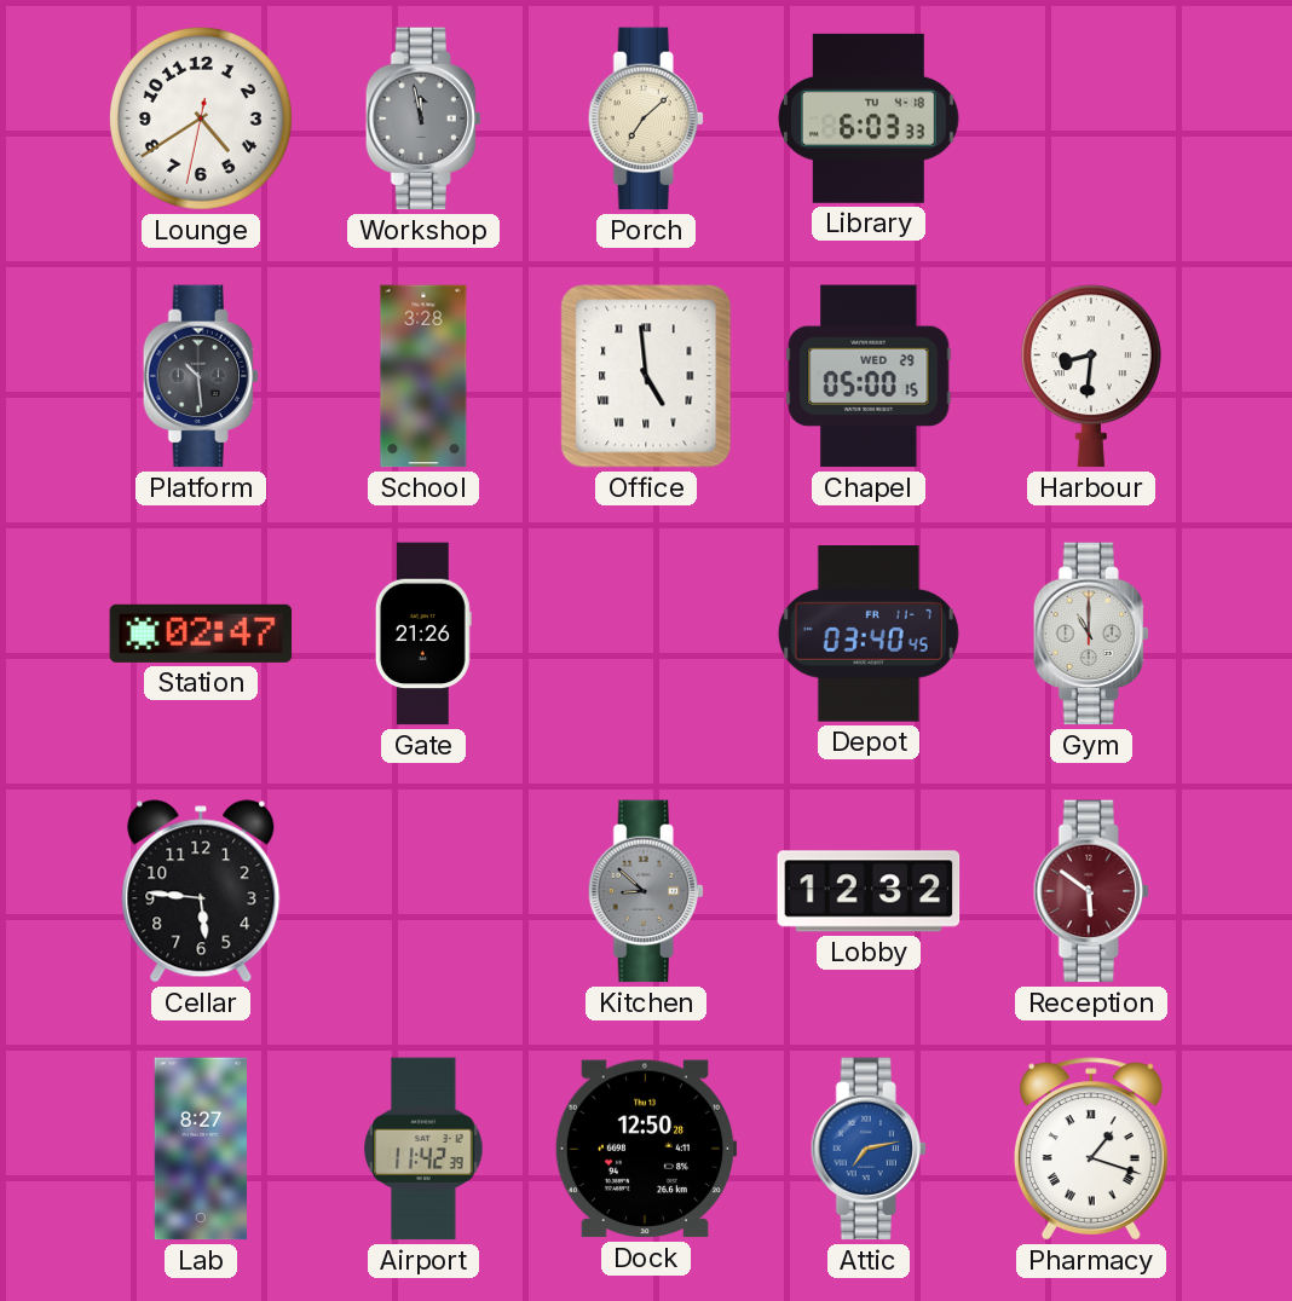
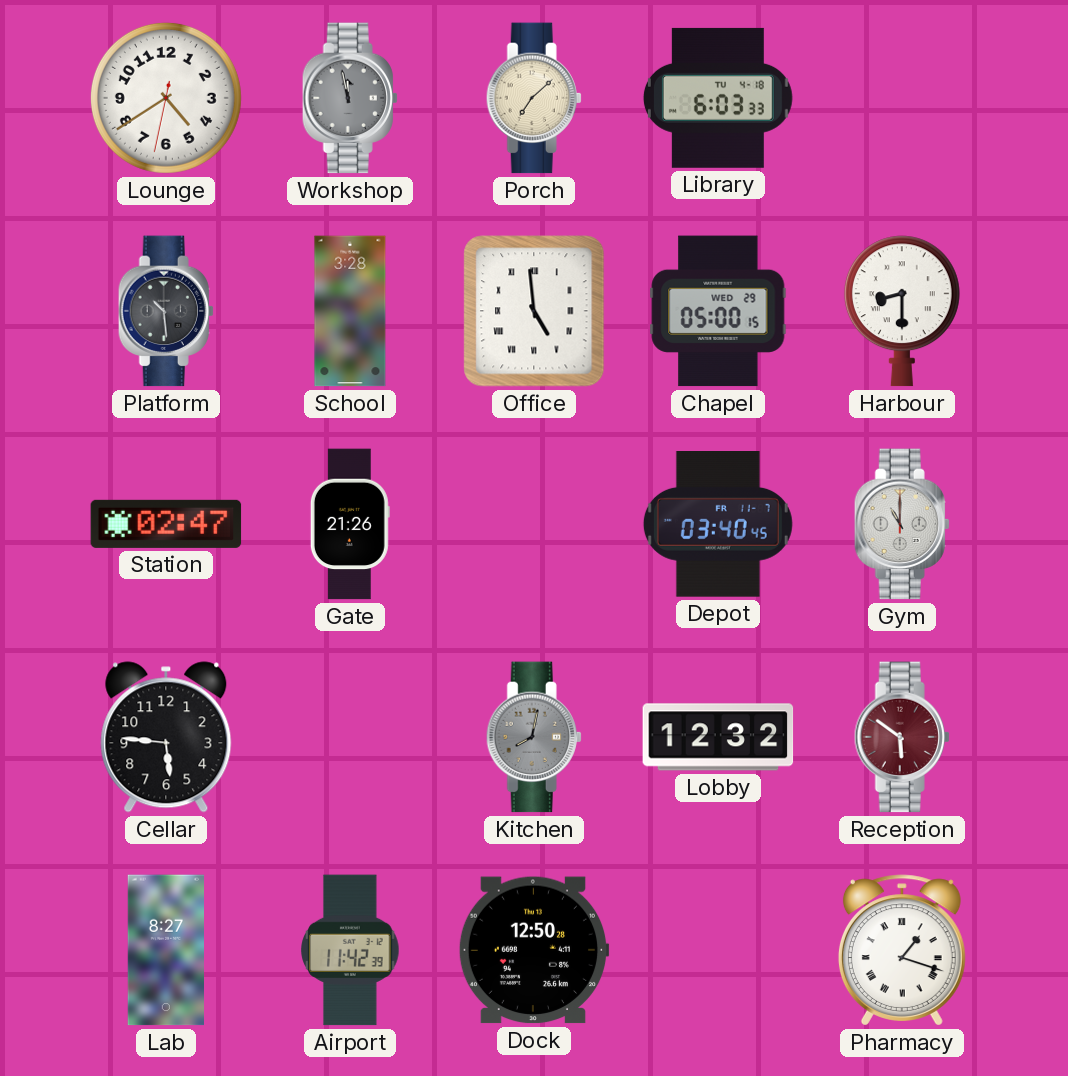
Harbour: 8:31 -> 8:30 (902, 311)
Kitchen: 8:52 -> 8:02 (534, 737)
Attic: 7:13 -> none (869, 1149)
